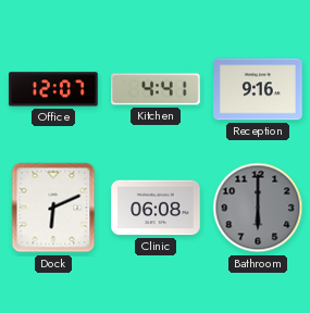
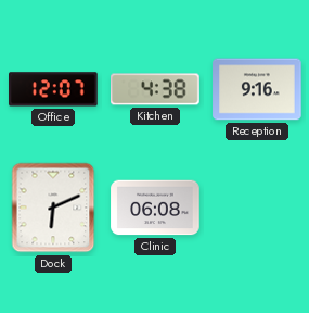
Kitchen: 4:41 -> 4:38 (155, 89)
Bathroom: 6:00 -> none (258, 208)
